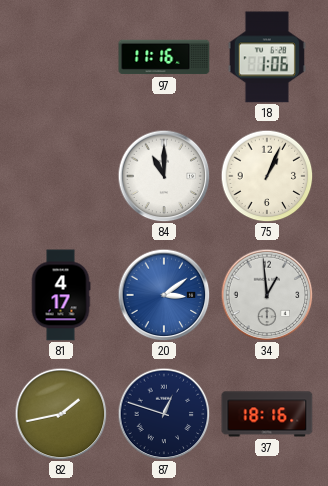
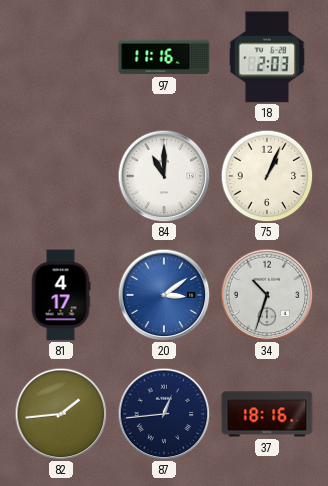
18: 1:06 -> 2:03 (267, 57)
34: 12:59 -> 10:33 (267, 295)
82: 1:43 -> 1:44 (61, 414)
87: 12:48 -> 12:44 (164, 414)
